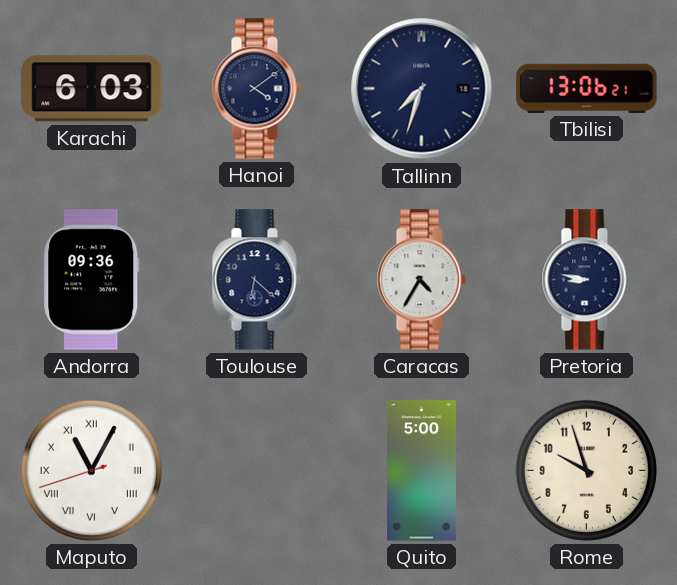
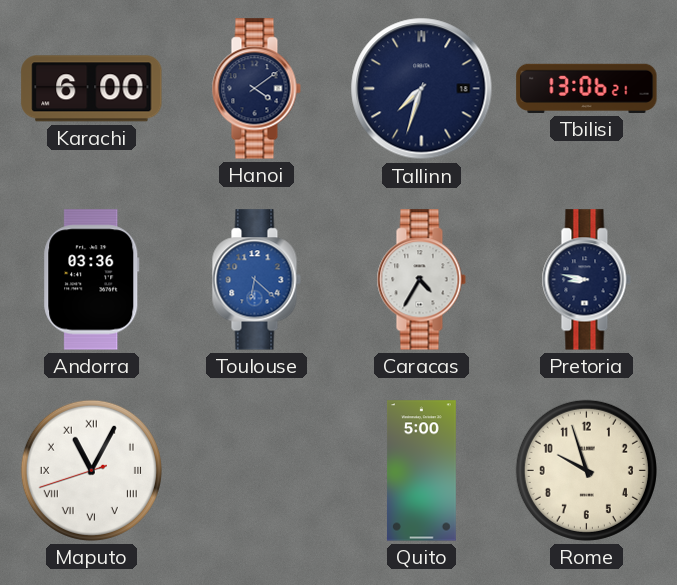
Karachi: 6:03 -> 6:00 (92, 89)
Andorra: 09:36 -> 03:36 (92, 280)
Toulouse dial: navy -> blue (256, 280)
